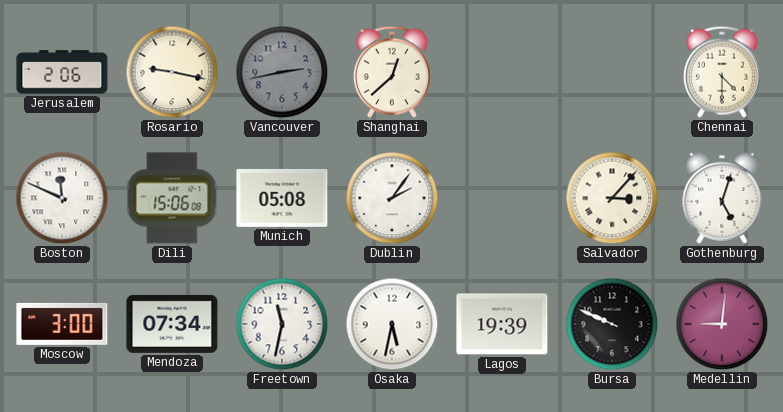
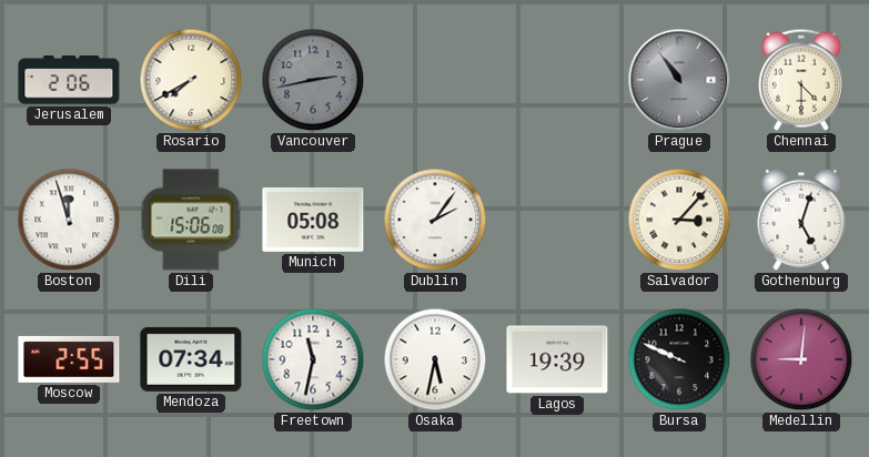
Rosario: 9:17 -> 7:40 (191, 80)
Shanghai: 12:38 -> none (392, 72)
Prague: none -> 10:54 (679, 80)
Boston: 11:49 -> 11:57 (69, 220)
Moscow: 3:00 -> 2:55 (69, 359)
